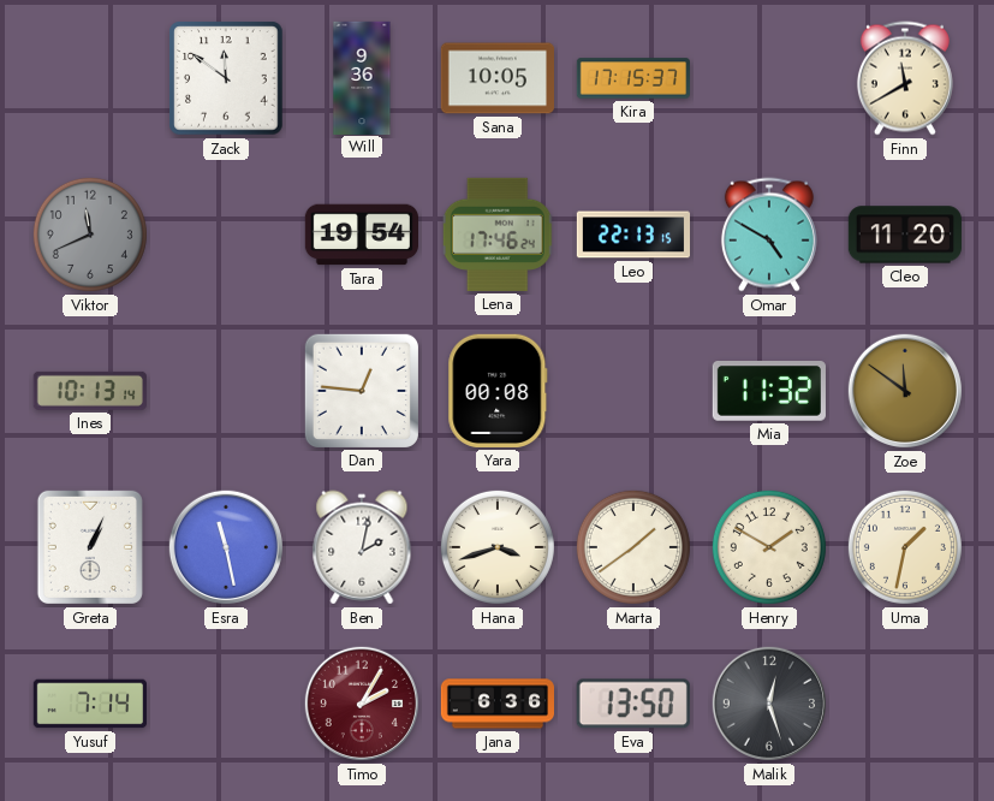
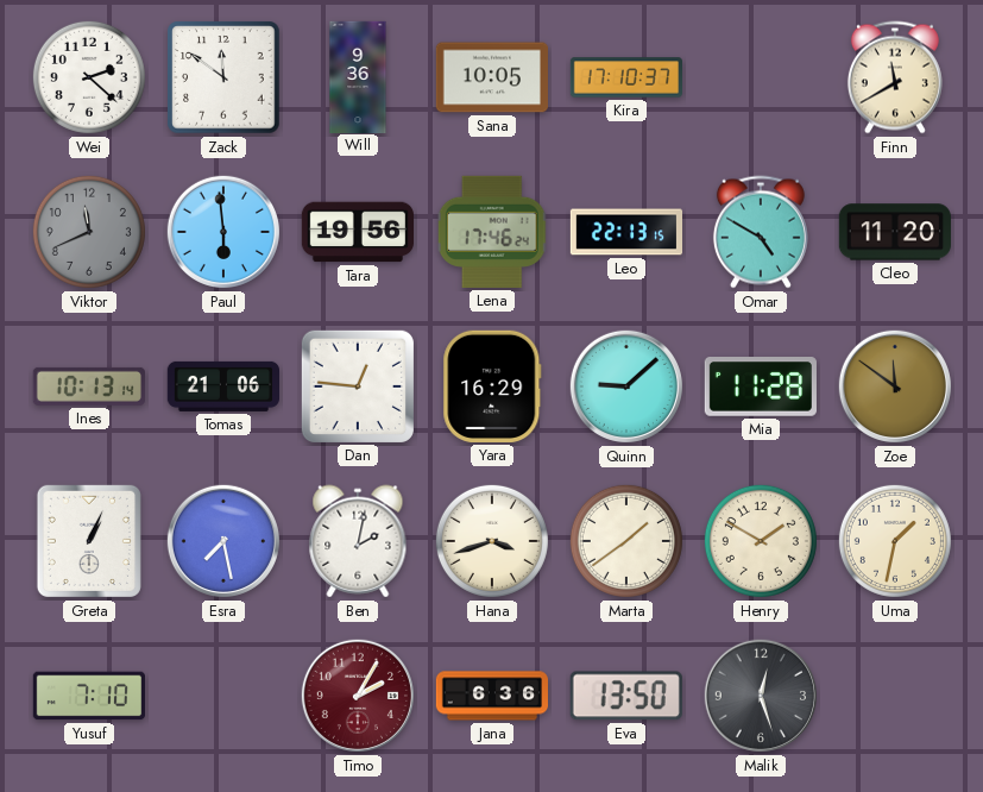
Wei: none -> 2:22 (89, 77)
Kira: 17:15 -> 17:10 (625, 77)
Paul: none -> 5:59 (223, 232)
Tara: 19:54 -> 19:56 (357, 232)
Tomas: none -> 21:06 (222, 386)
Yara: 00:08 -> 16:29 (492, 386)
Quinn: none -> 9:08 (626, 386)
Mia: 11:32 -> 11:28 (761, 386)
Esra: 11:28 -> 7:28 (223, 541)
Yusuf: 7:14 -> 7:10 (88, 696)
